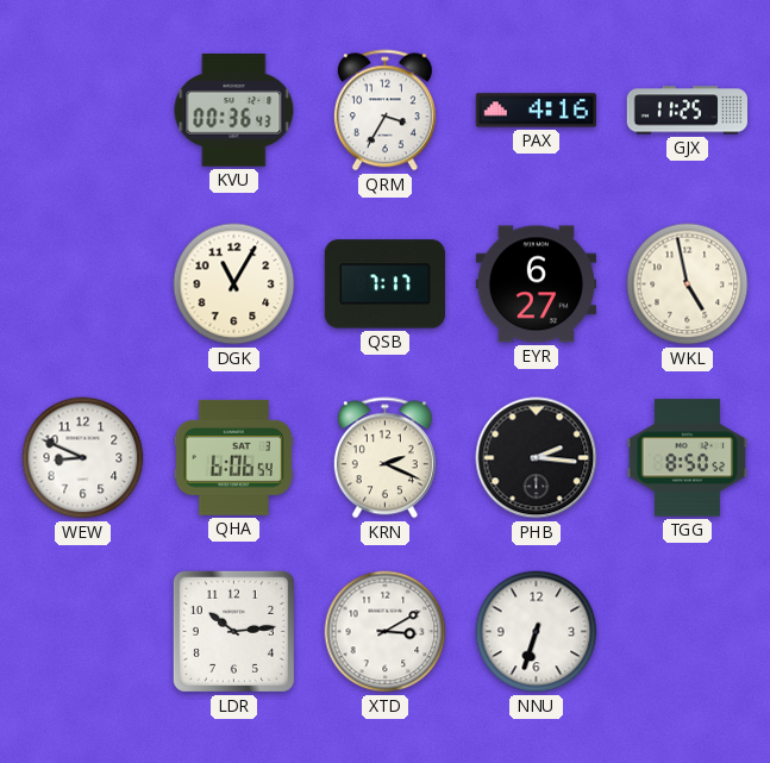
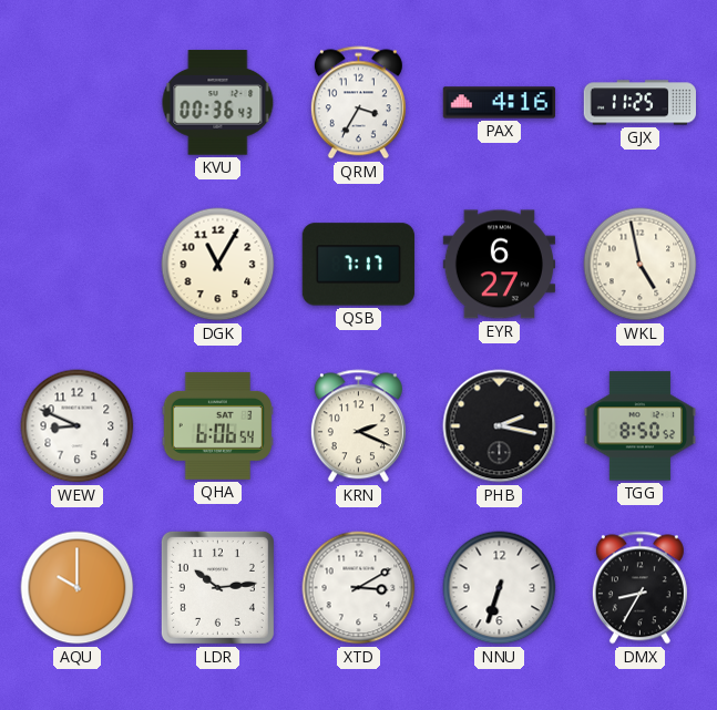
PHB: 2:16 -> 2:17 (500, 426)
AQU: none -> 10:00 (78, 588)
DMX: none -> 8:35 (639, 588)
